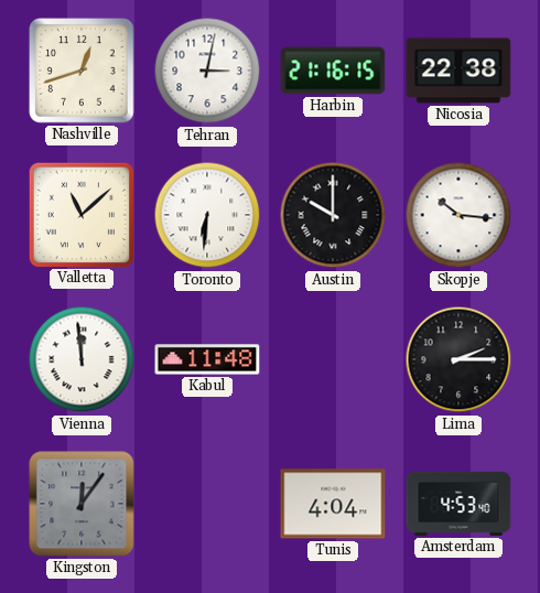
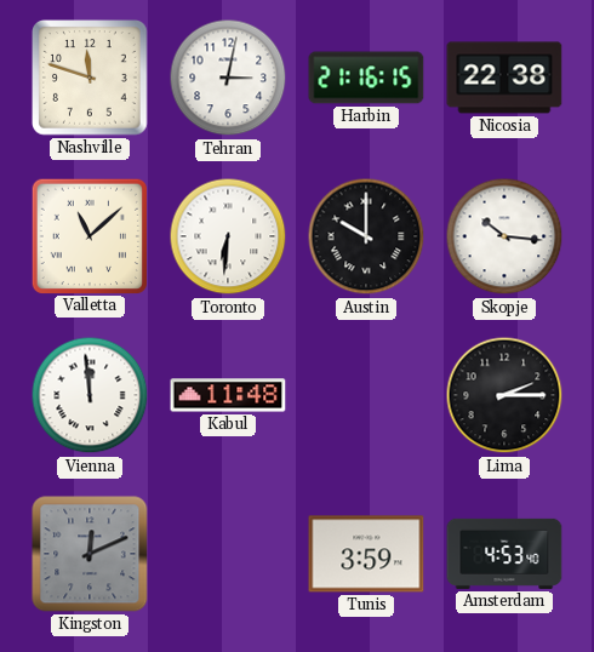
Nashville: 12:42 -> 11:48 (91, 79)
Kingston: 12:06 -> 12:11 (90, 554)
Tunis: 4:04 -> 3:59 (366, 554)
